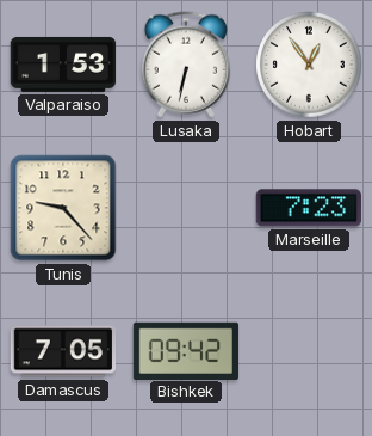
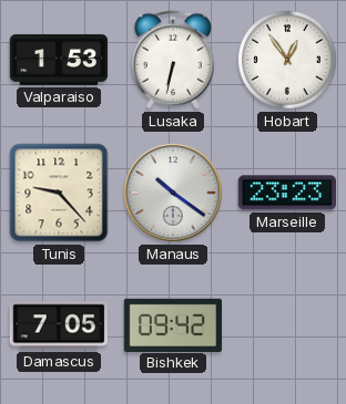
Manaus: none -> 10:21 (173, 193)
Marseille: 7:23 -> 23:23 (286, 193)
